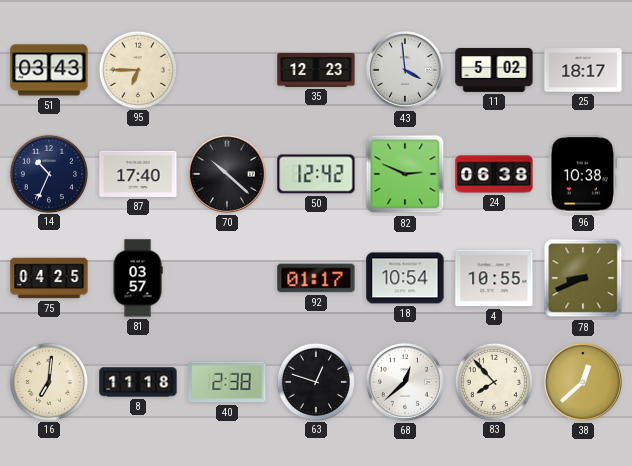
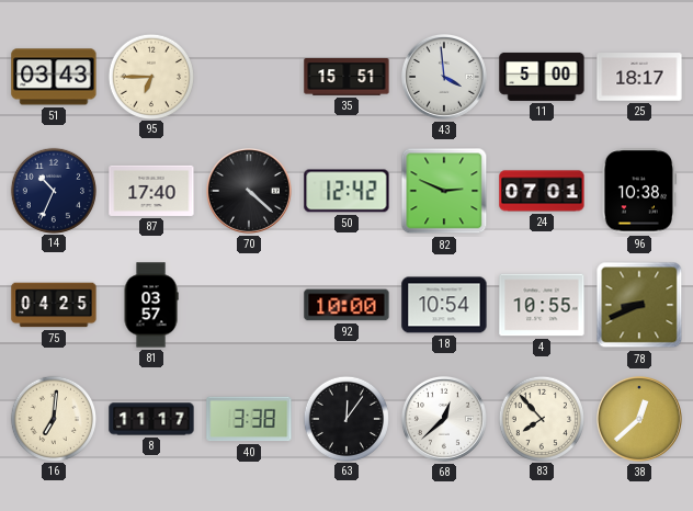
35: 12:23 -> 15:51 (346, 77)
11: 5:02 -> 5:00 (542, 77)
70: 10:22 -> 4:22 (249, 191)
24: 06:38 -> 07:01 (542, 191)
92: 01:17 -> 10:00 (346, 305)
8: 11:18 -> 11:17 (151, 419)
40: 2:38 -> 3:38 (249, 419)
63: 12:48 -> 12:06 (345, 418)
